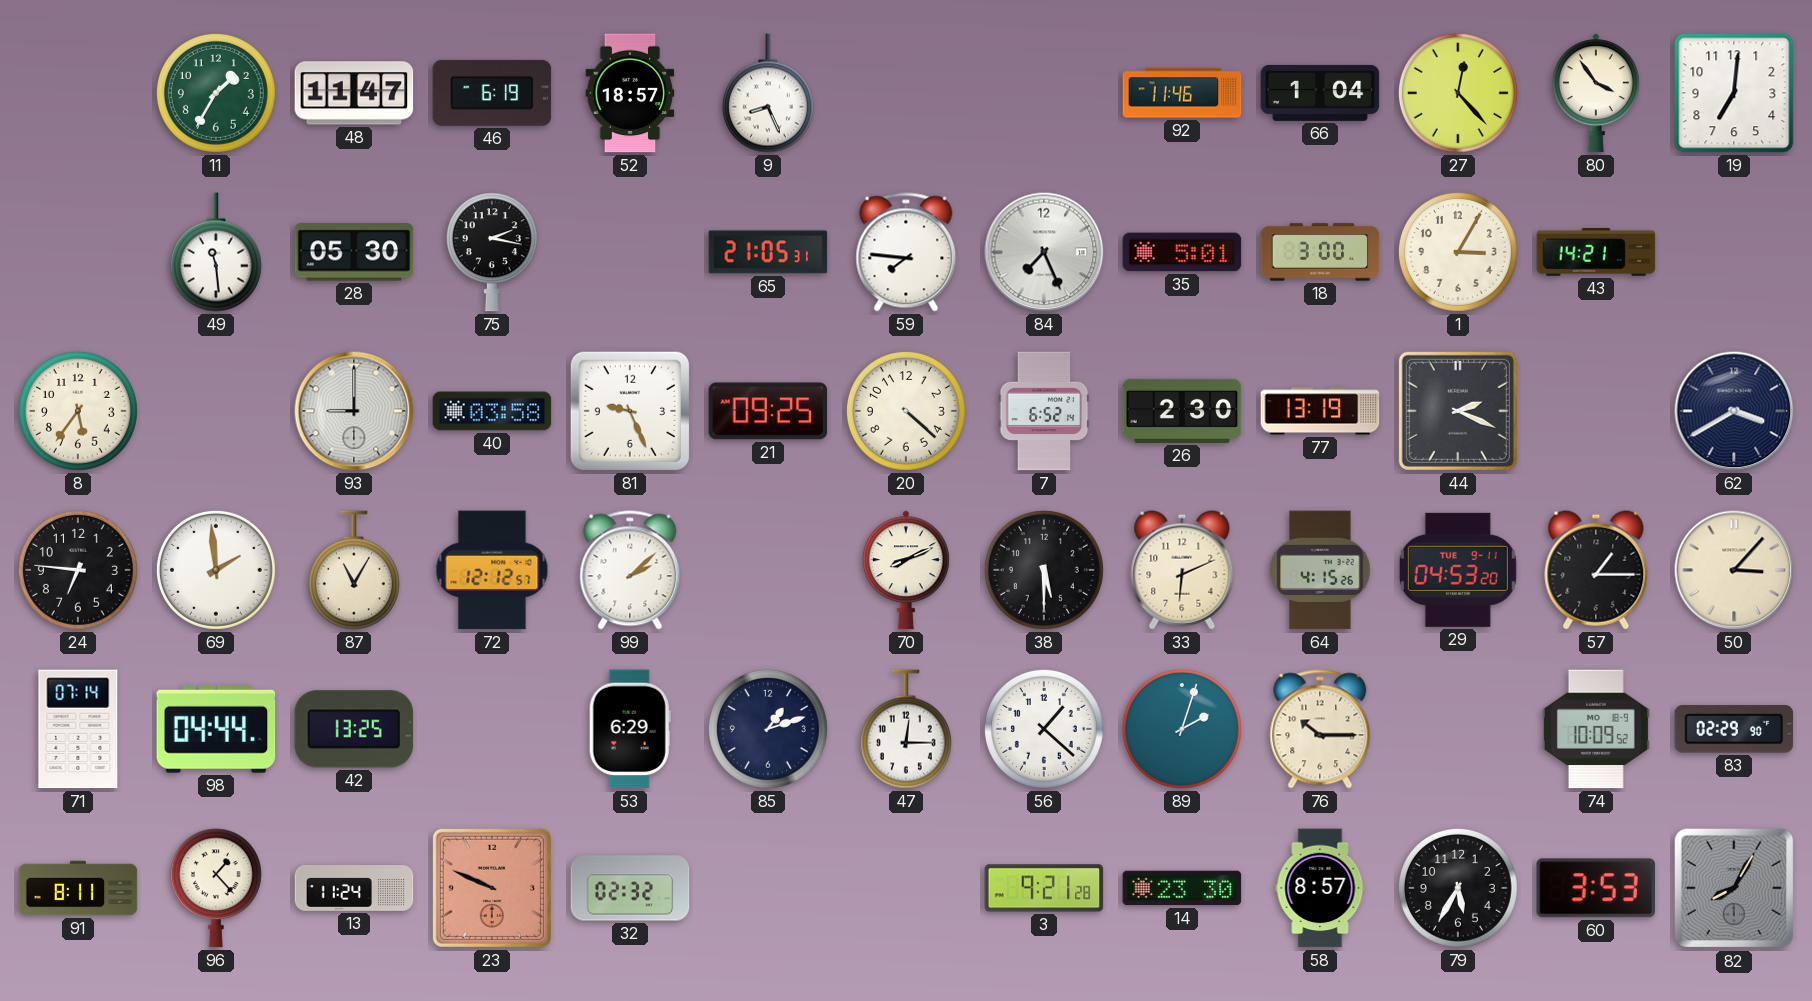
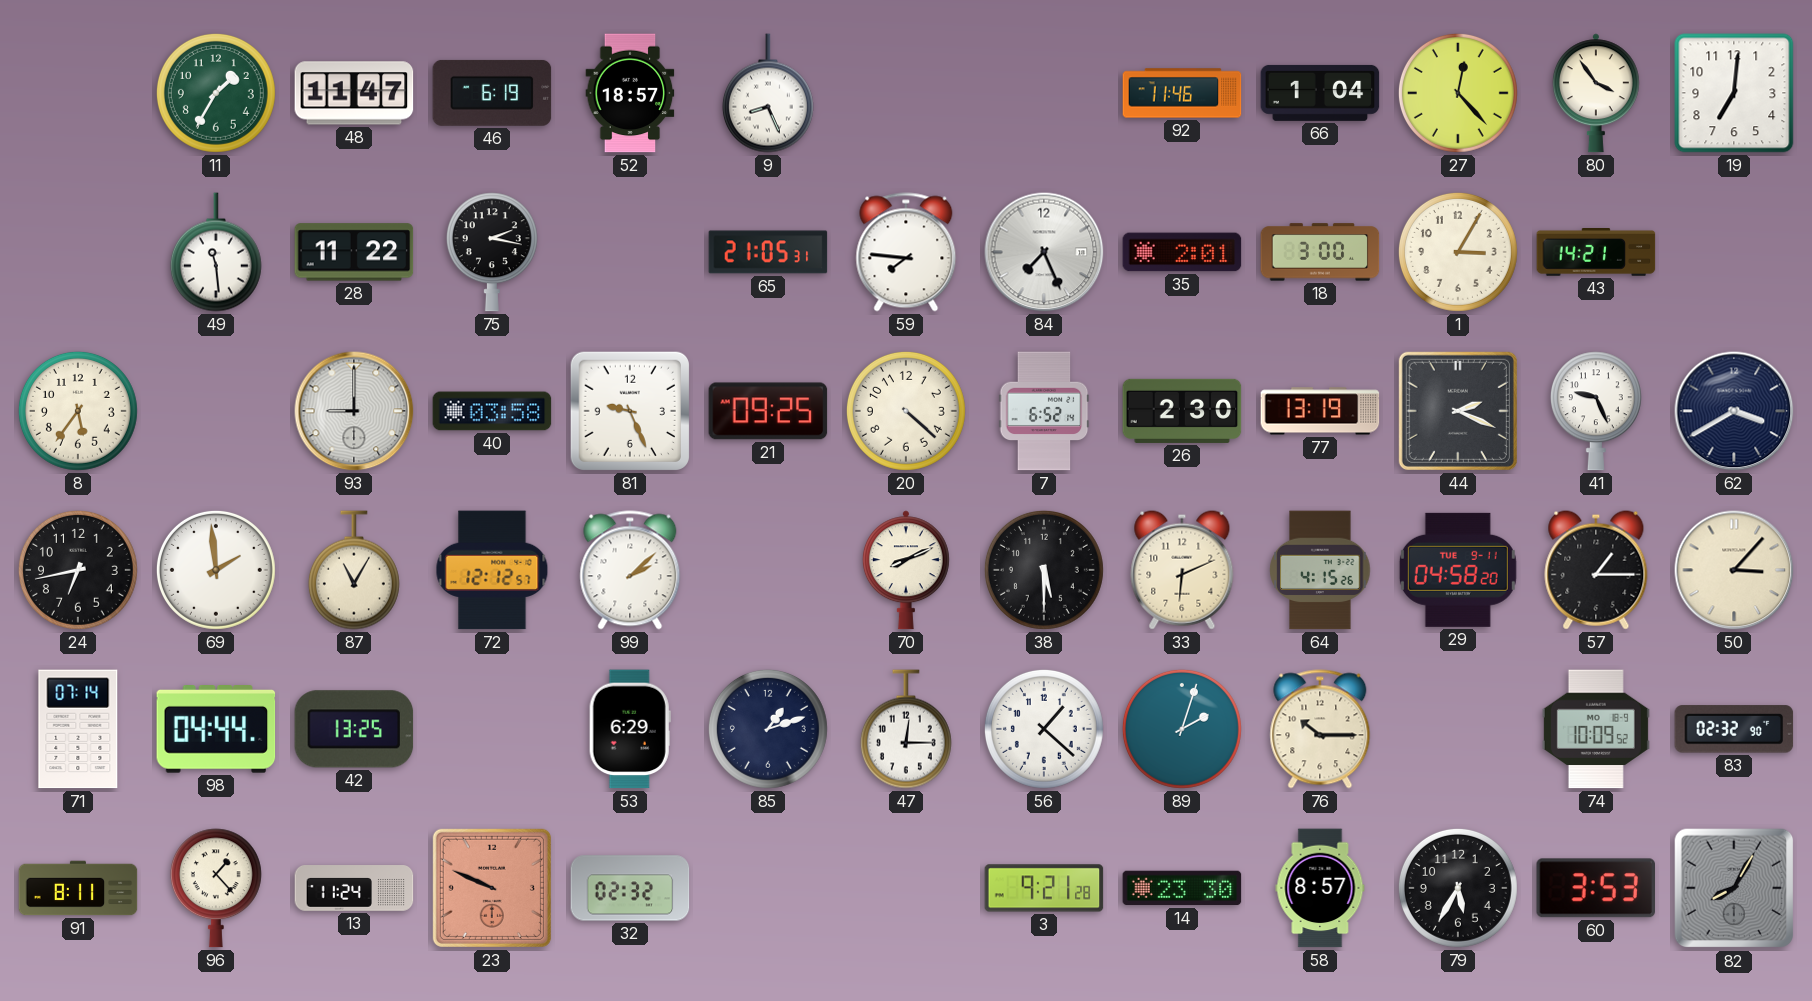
28: 05:30 -> 11:22 (354, 252)
35: 5:01 -> 2:01 (1182, 252)
41: none -> 9:26 (1596, 411)
24: 6:46 -> 6:43 (78, 570)
29: 04:53 -> 04:58 (1458, 570)
83: 02:29 -> 02:32 (1734, 729)
